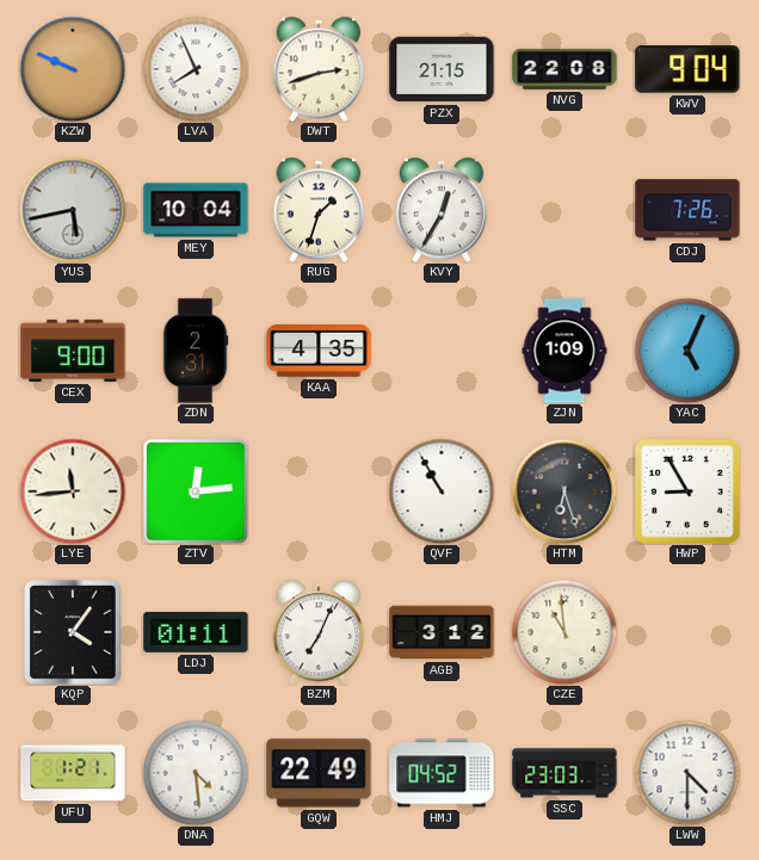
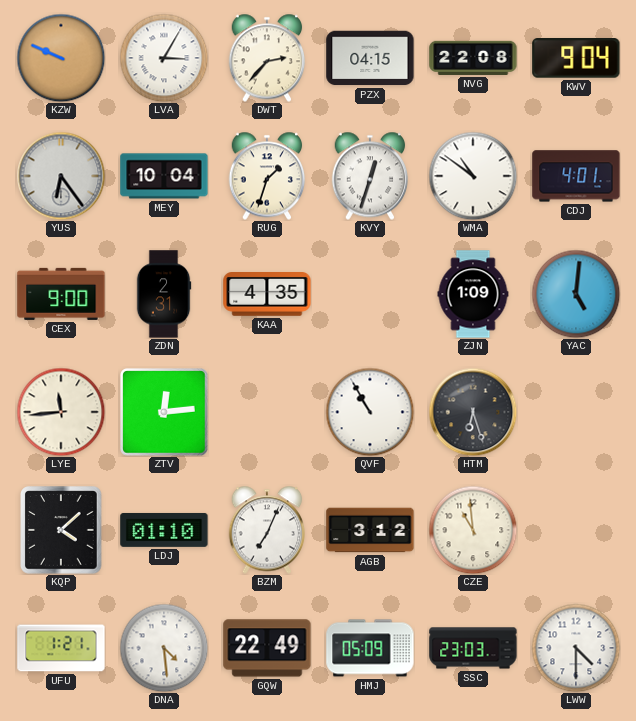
LVA: 7:56 -> 3:05 (164, 58)
DWT: 2:42 -> 2:37 (267, 58)
PZX: 21:15 -> 04:15 (370, 58)
YUS: 5:43 -> 6:24 (61, 176)
KVY: 12:35 -> 12:33 (370, 176)
WMA: none -> 10:51 (473, 176)
CDJ: 7:26 -> 4:01 (576, 176)
YAC: 5:04 -> 5:01 (576, 294)
HWP: 8:55 -> none (687, 491)
KQP: 4:06 -> 4:08 (61, 530)
LDJ: 01:11 -> 01:10 (164, 530)
HMJ: 04:52 -> 05:09 (370, 648)
